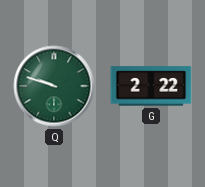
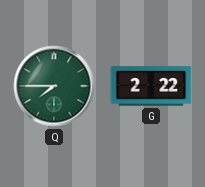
Q: 9:48 -> 7:45 (54, 86)
